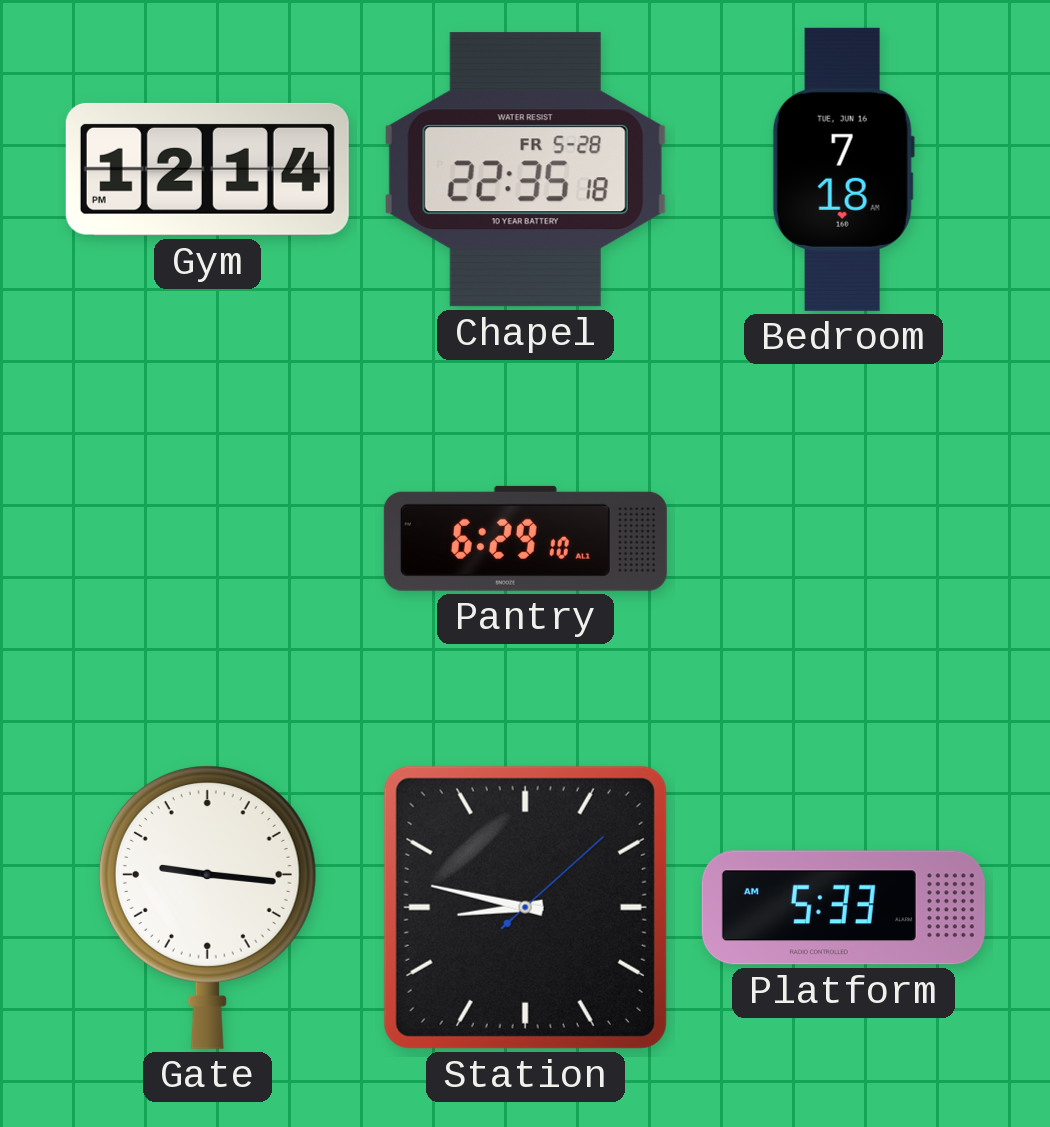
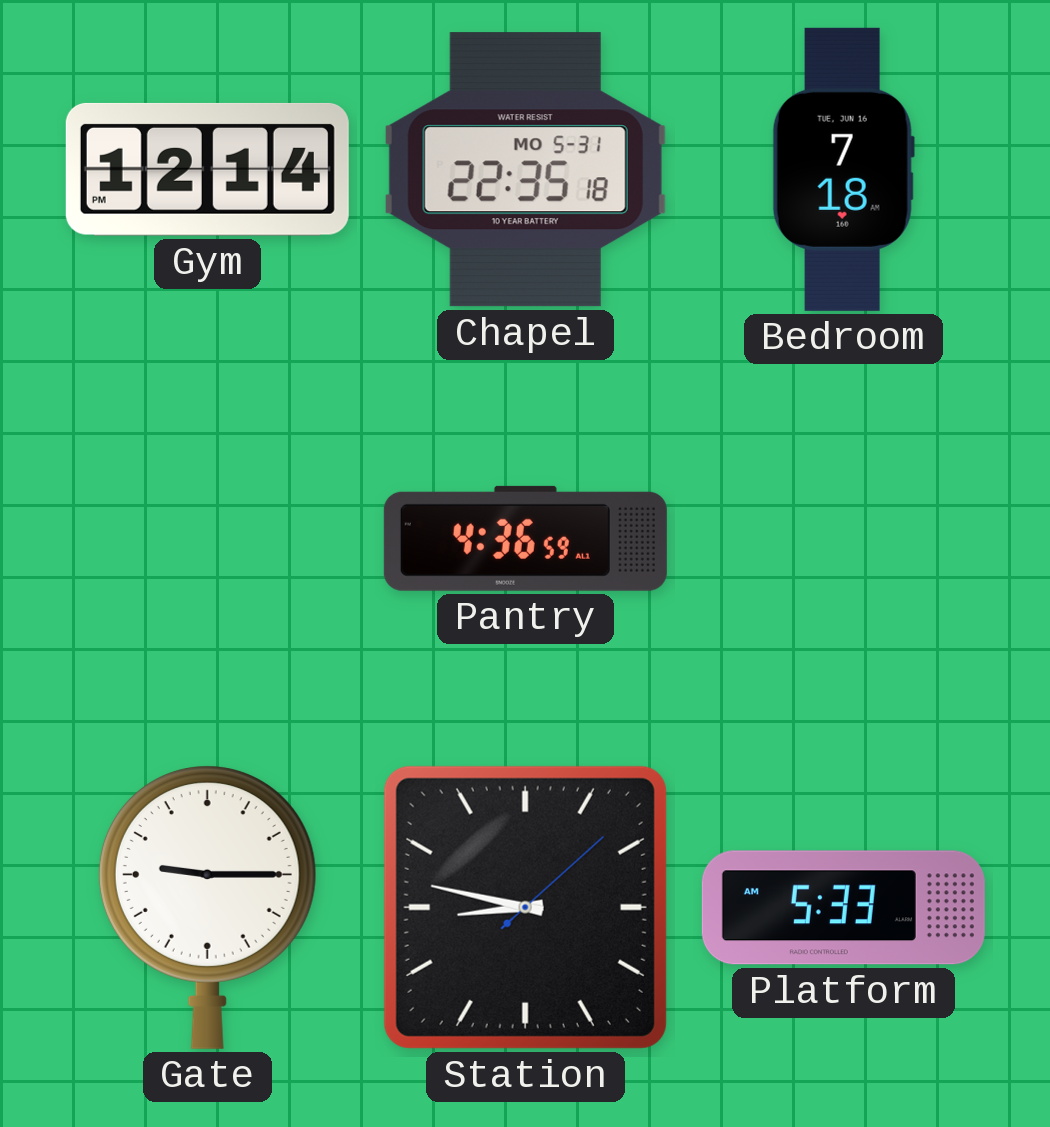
Chapel date: FR 5-28 -> MO 5-31 (525, 170)
Pantry: 6:29 -> 4:36 (525, 538)
Gate: 9:16 -> 9:15 (207, 907)
